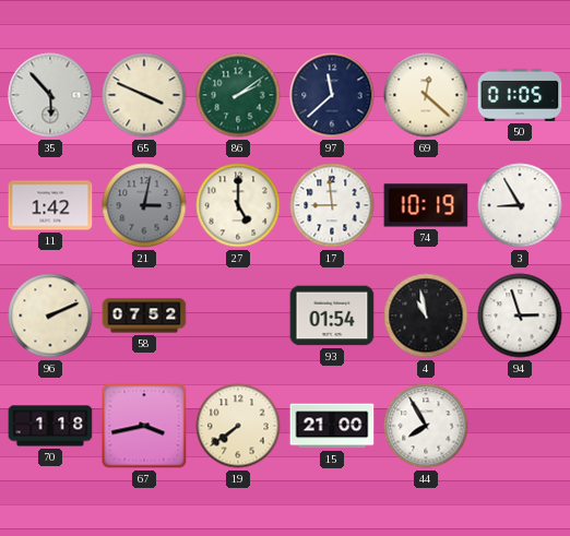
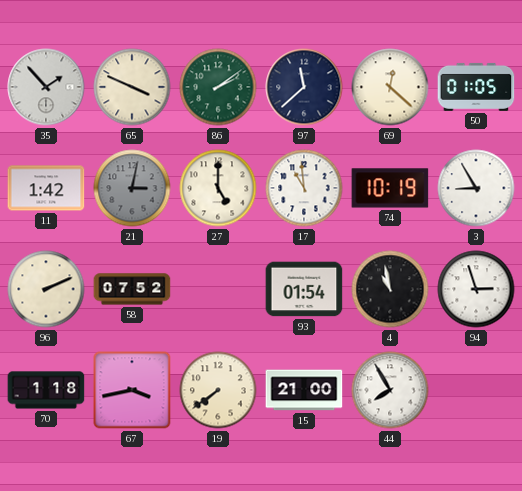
35: 5:53 -> 1:53 (46, 87)
17: 8:59 -> 10:59 (304, 188)
